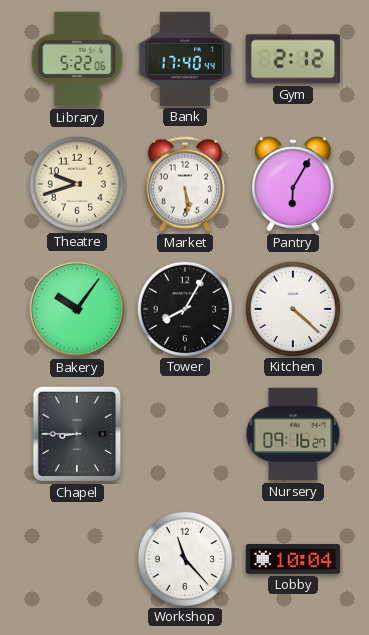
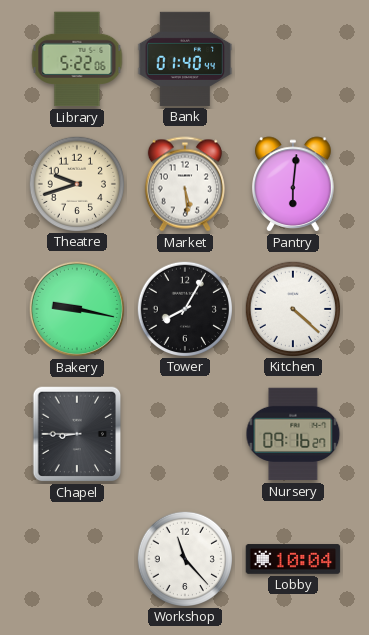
Bank: 17:40 -> 01:40 (185, 59)
Gym: 2:12 -> none (293, 59)
Pantry: 6:05 -> 6:01 (293, 184)
Bakery: 10:06 -> 9:17 (77, 309)
